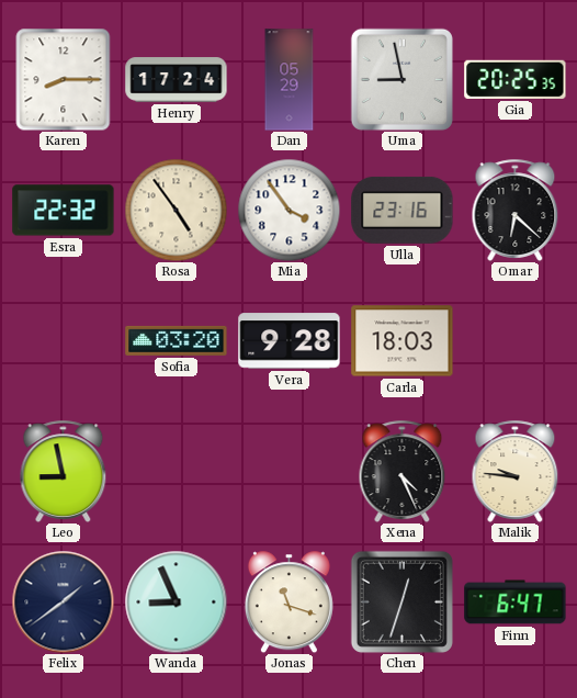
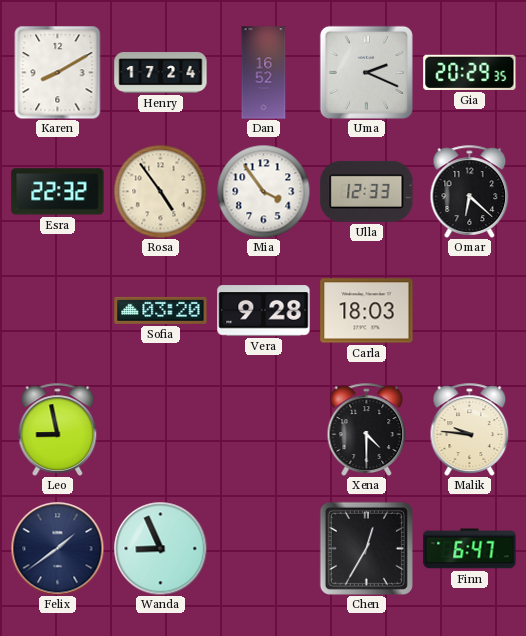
Karen: 8:15 -> 8:10 (58, 72)
Dan: 05:29 -> 16:52 (264, 73)
Uma: 8:58 -> 2:19 (366, 72)
Gia: 20:25 -> 20:29 (470, 72)
Ulla: 23:16 -> 12:33 (367, 191)
Xena: 4:26 -> 4:30 (367, 429)
Jonas: 11:18 -> none (288, 601)
Chen: 12:33 -> 12:35 (366, 548)
